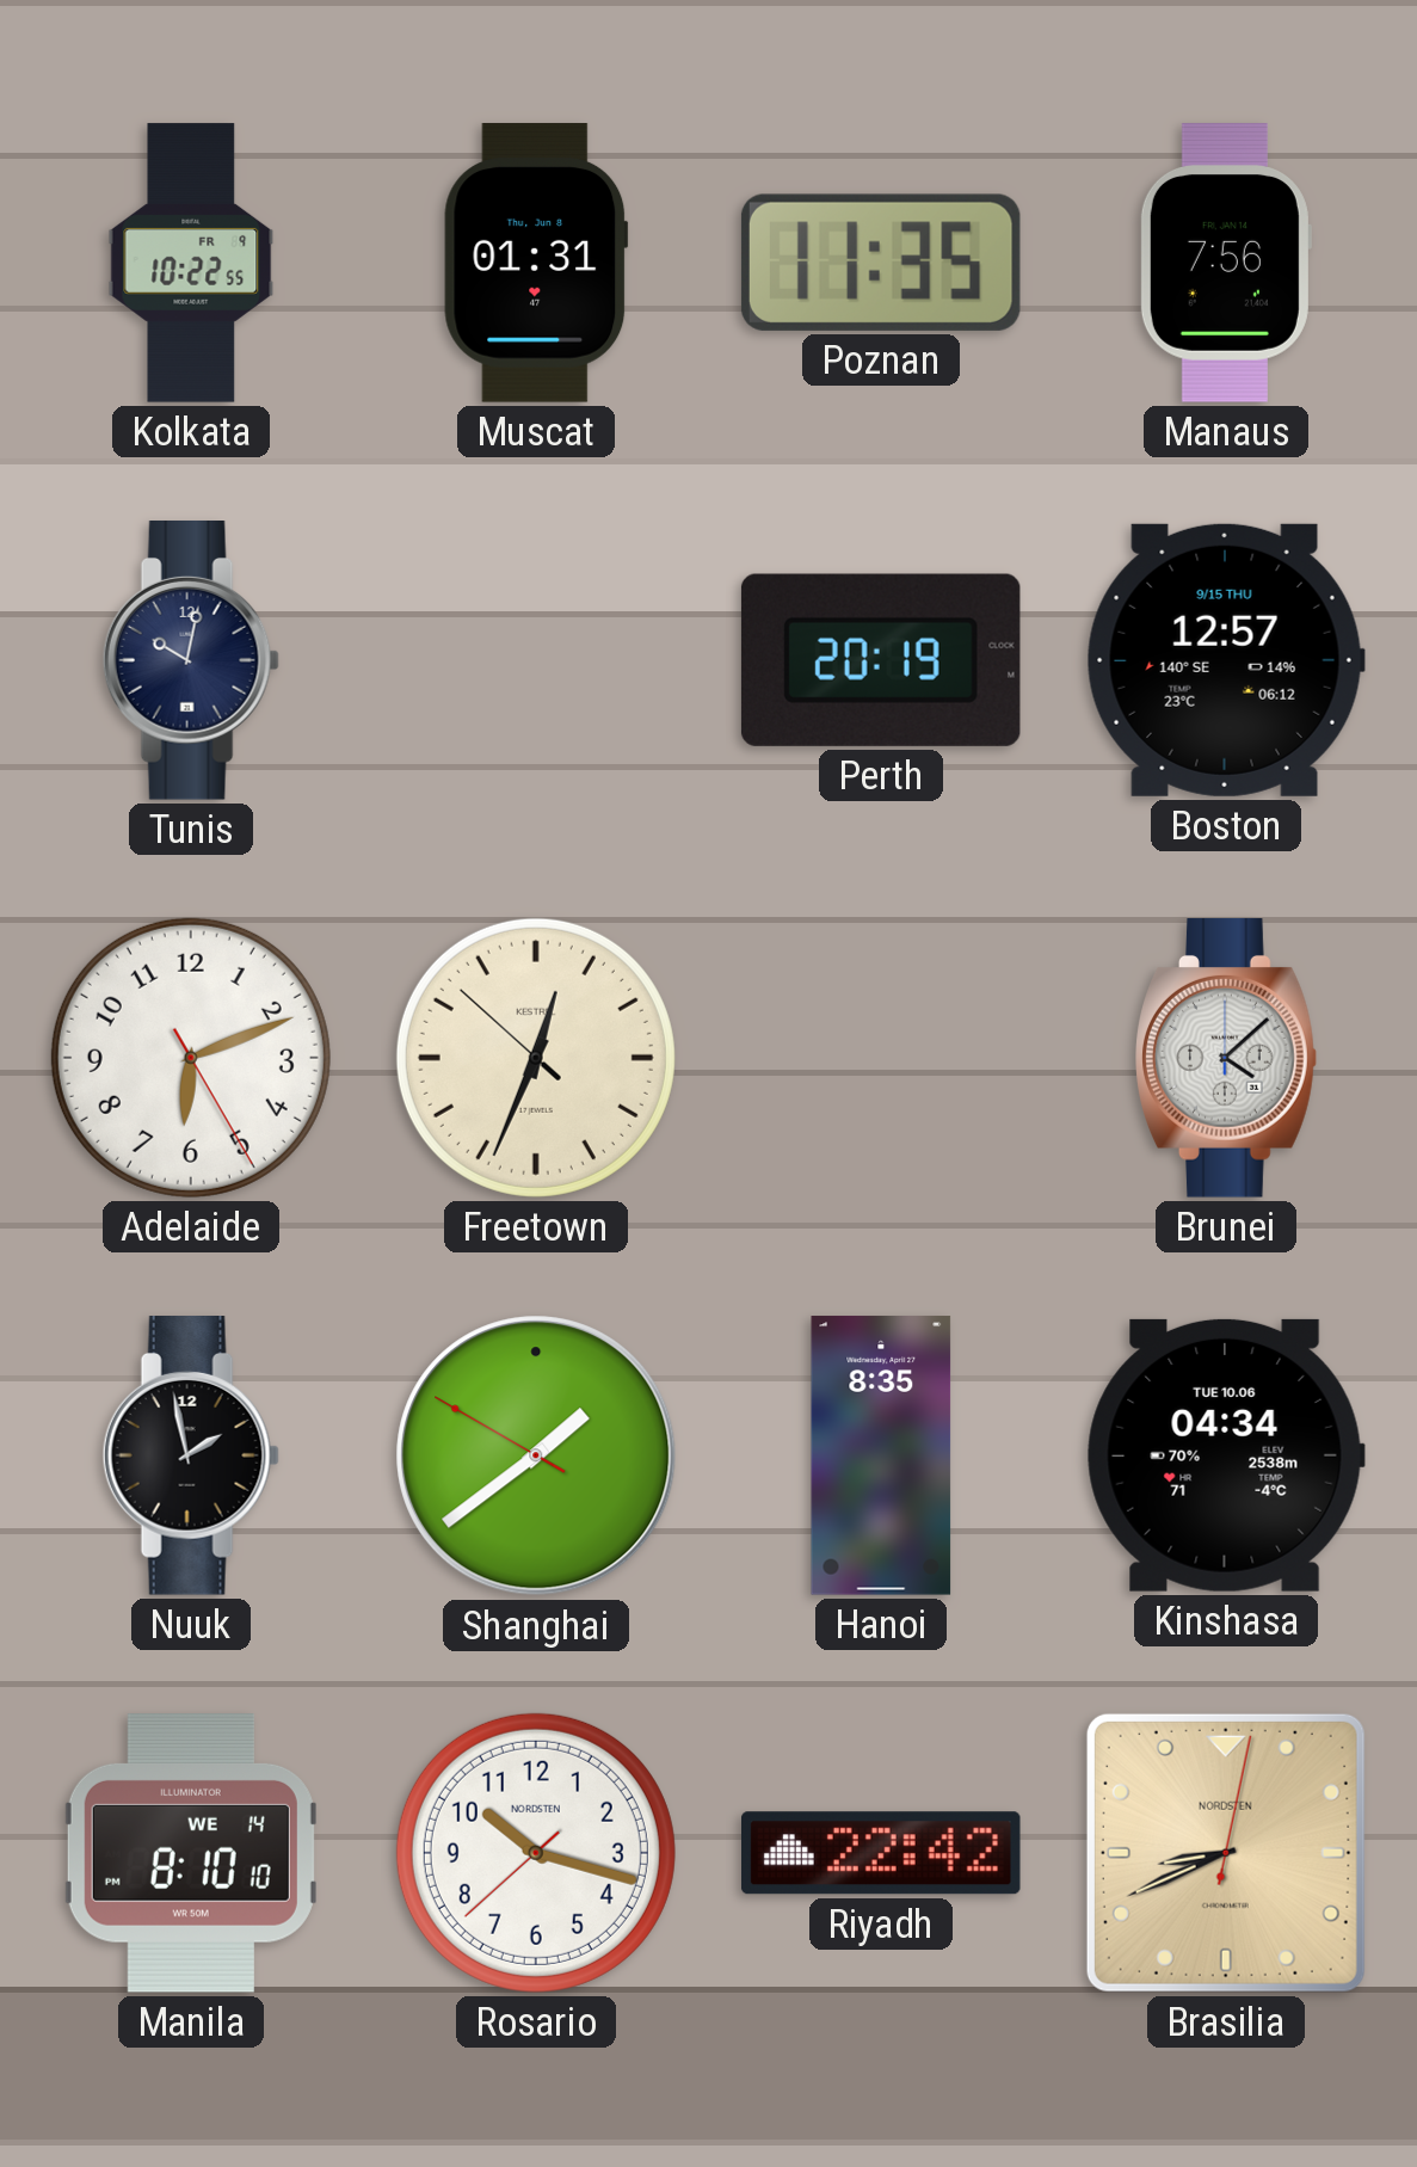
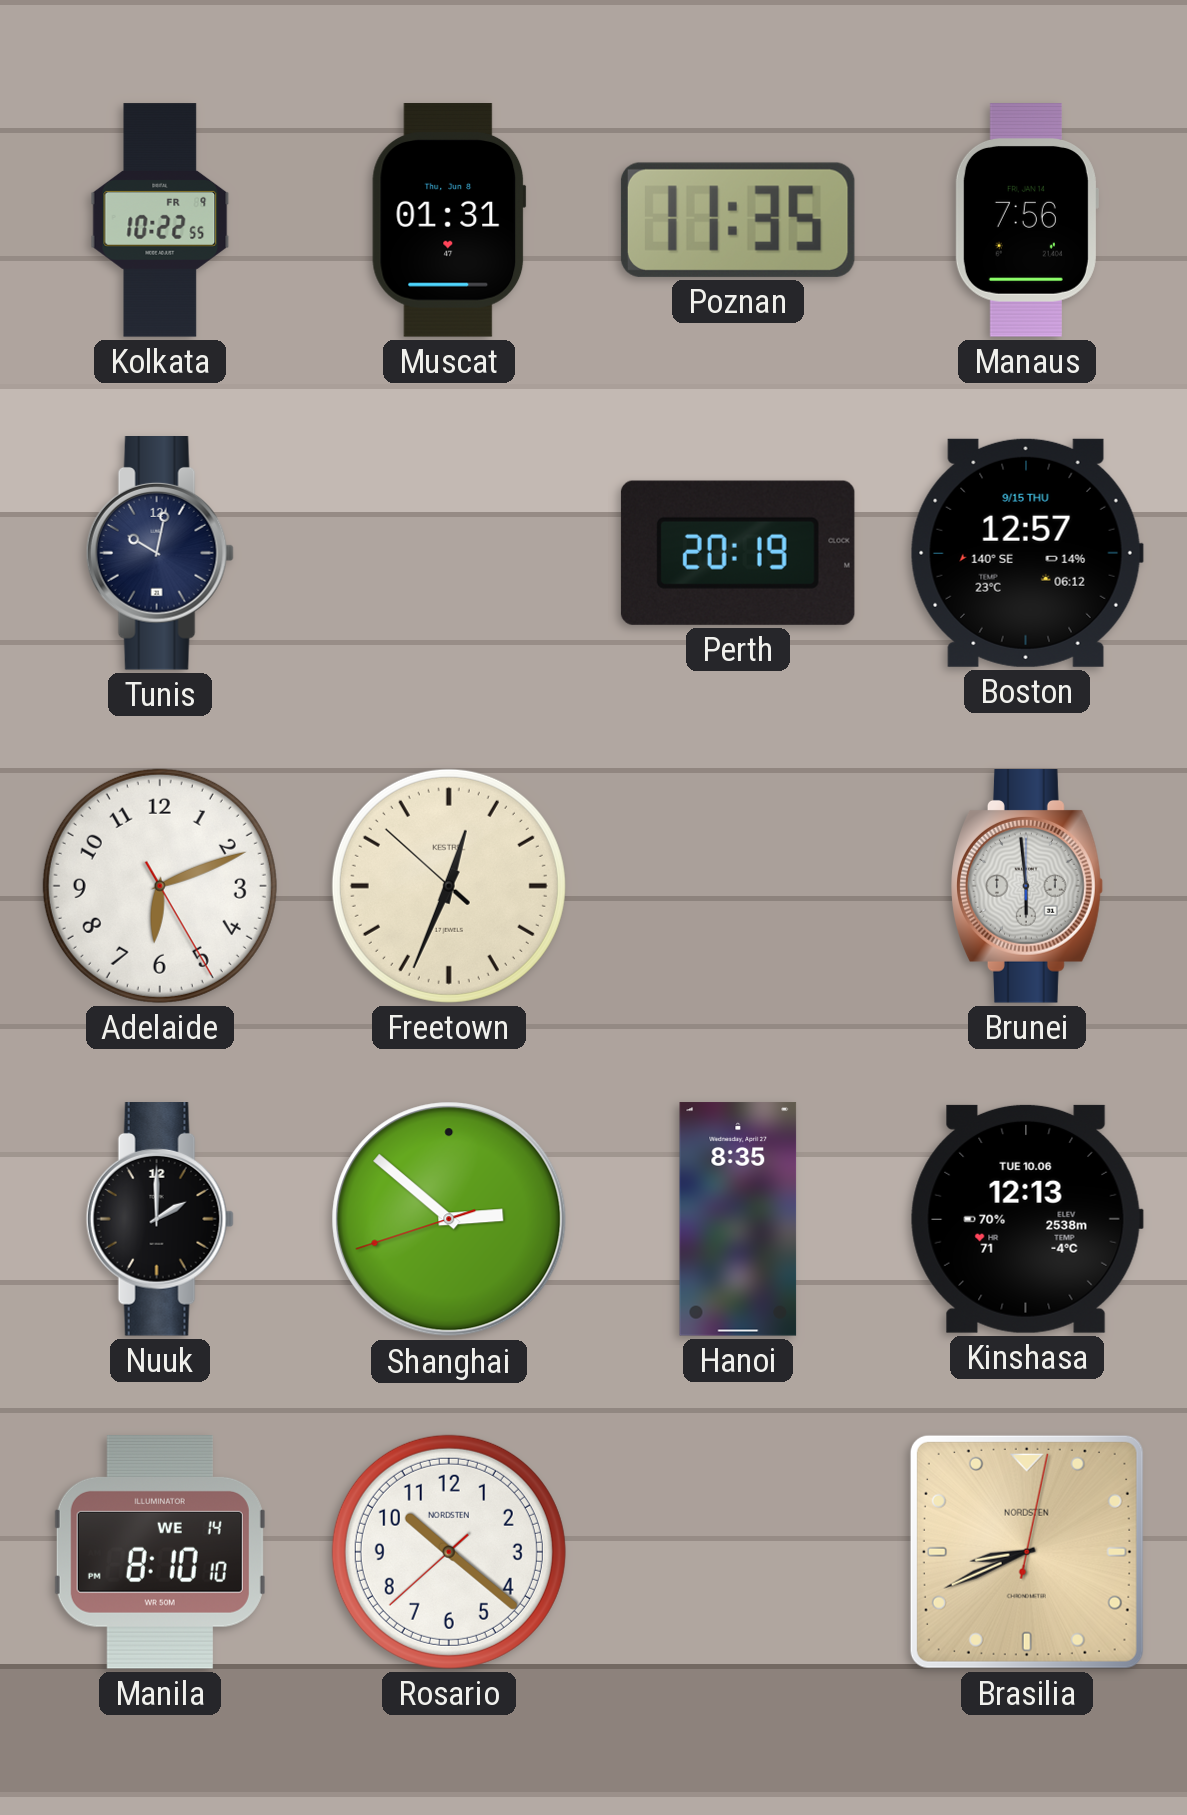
Brunei: 4:08 -> 5:59 (1027, 887)
Nuuk: 1:58 -> 2:00 (160, 1220)
Shanghai: 1:38 -> 2:51 (449, 1219)
Kinshasa: 04:34 -> 12:13 (1027, 1219)
Rosario: 10:17 -> 10:21 (449, 1552)
Riyadh: 22:42 -> none (881, 1853)
